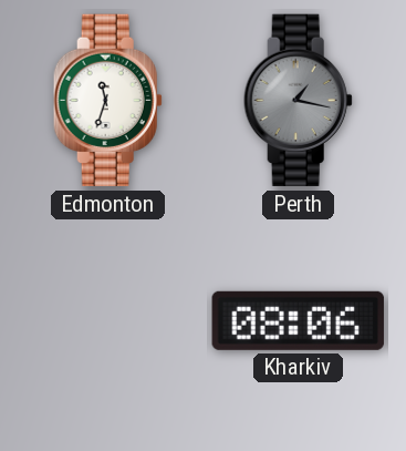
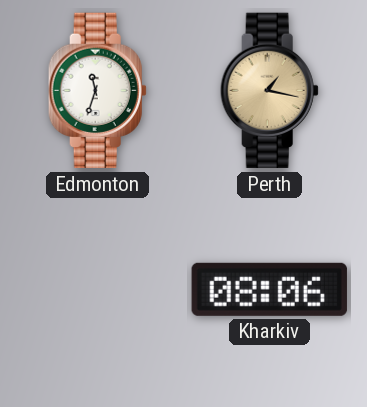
Perth dial: grey -> champagne (269, 91)
